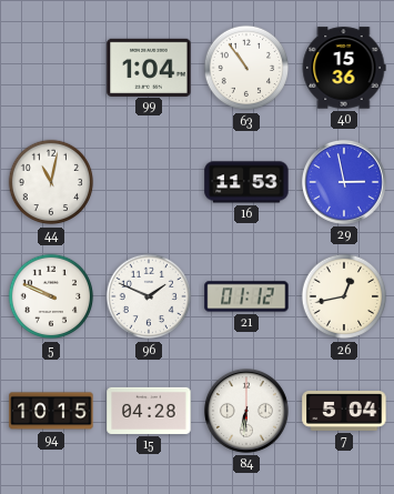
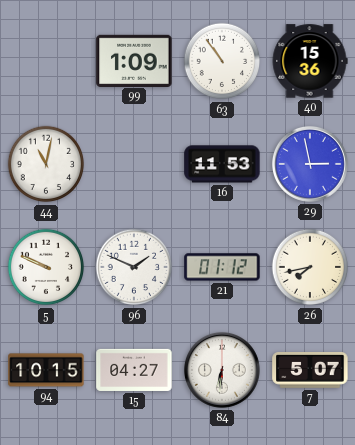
99: 1:04 -> 1:09 (134, 60)
26: 12:43 -> 7:43 (310, 267)
15: 04:28 -> 04:27 (134, 370)
7: 5:04 -> 5:07 (310, 371)
